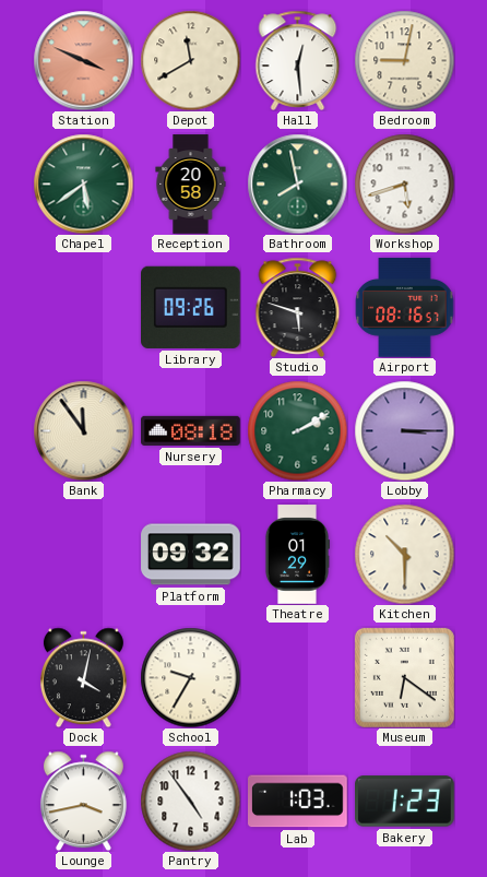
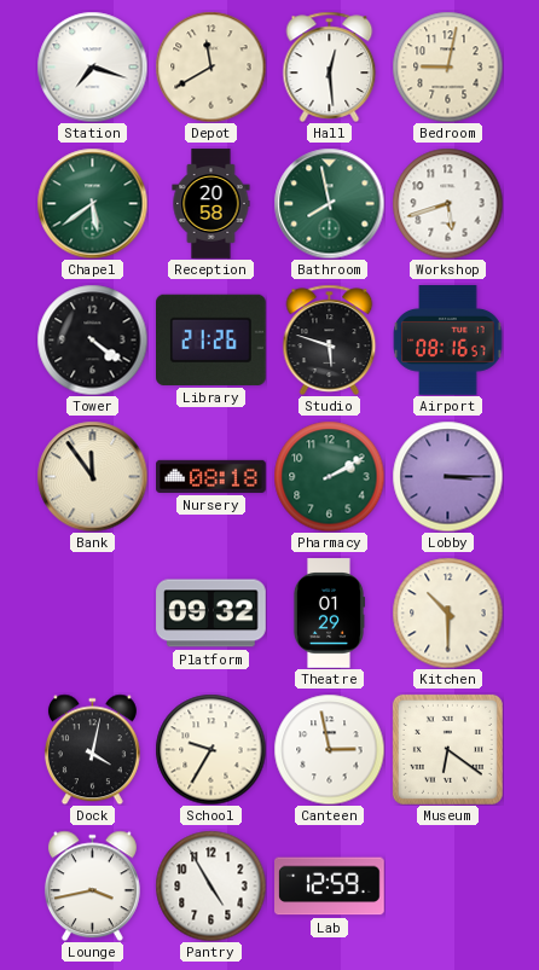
Station: 3:49 -> 7:18 (92, 66)
Station dial: salmon -> white (92, 66)
Tower: none -> 4:21 (92, 339)
Library: 09:26 -> 21:26 (211, 339)
Canteen: none -> 2:58 (329, 749)
Pantry: 4:54 -> 4:55 (210, 885)
Lab: 1:03 -> 12:59 (330, 887)
Bakery: 1:23 -> none (405, 802)
